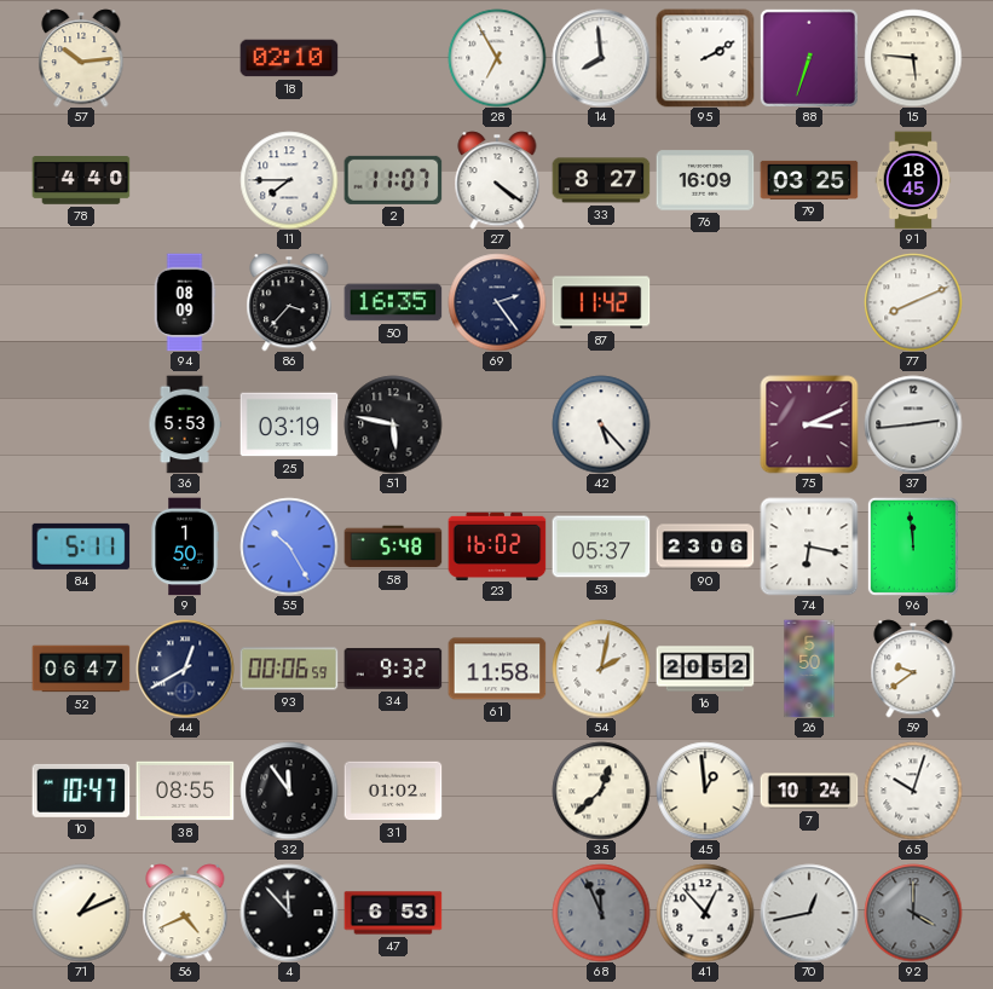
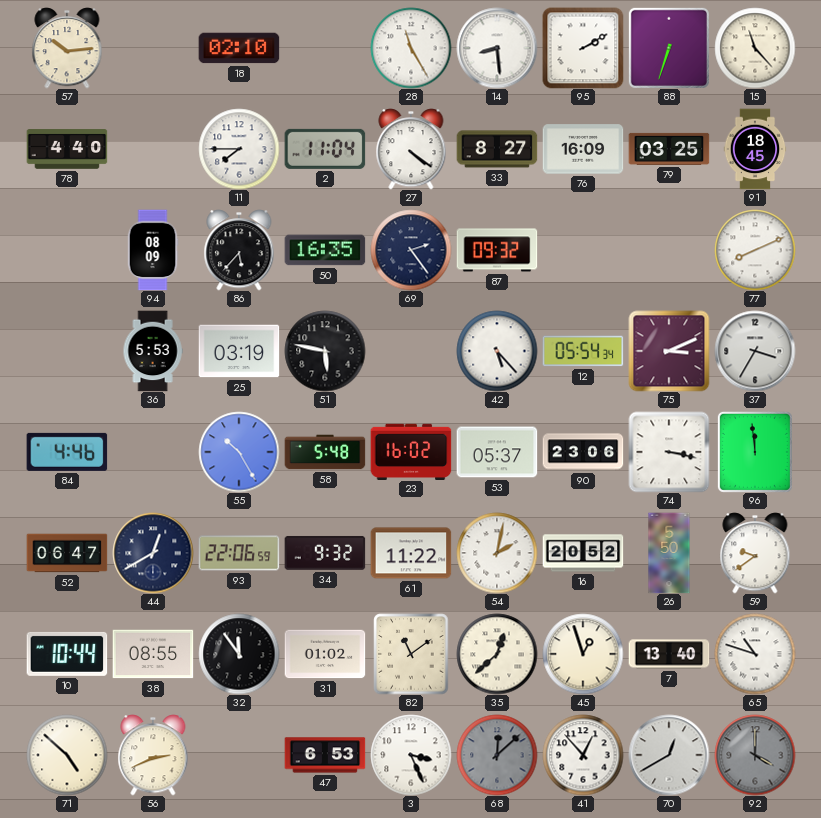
28: 6:55 -> 11:25 (411, 48)
14: 7:59 -> 8:29 (497, 48)
15: 5:46 -> 11:23 (755, 48)
2: 11:07 -> 11:04 (325, 149)
86: 3:37 -> 5:37 (239, 250)
87: 11:42 -> 09:32 (497, 250)
12: none -> 05:54 (583, 351)
37: 2:44 -> 3:35 (755, 351)
84: 5:11 -> 4:46 (67, 452)
9: 1:50 -> none (185, 546)
74: 6:17 -> 3:17 (669, 452)
93: 00:06 -> 22:06 (239, 553)
61: 11:58 -> 11:22 (411, 553)
10: 10:47 -> 10:44 (67, 654)
82: none -> 11:09 (411, 654)
45: 12:59 -> 12:57 (583, 654)
7: 10:24 -> 13:40 (669, 654)
65: 10:03 -> 10:48 (755, 654)
71: 1:11 -> 4:52 (67, 755)
56: 4:41 -> 2:41 (153, 755)
4: 11:53 -> none (289, 913)
3: none -> 3:26 (411, 755)
68: 11:56 -> 12:08 (497, 755)
70: 12:43 -> 12:40 (669, 755)
